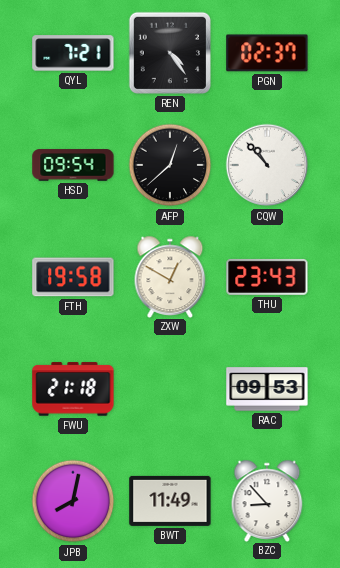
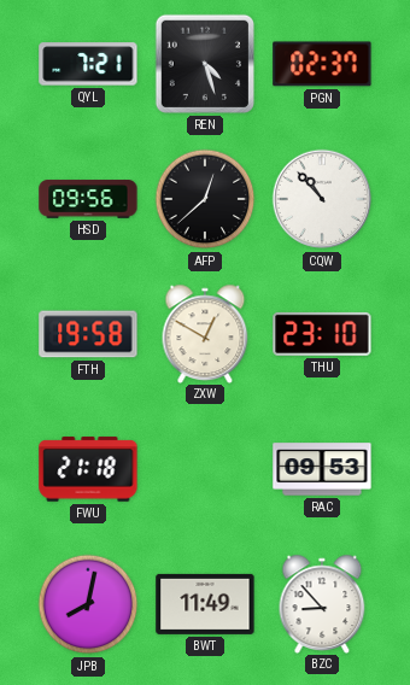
REN: 4:24 -> 4:27 (205, 64)
HSD: 09:54 -> 09:56 (88, 199)
THU: 23:43 -> 23:10 (322, 334)
